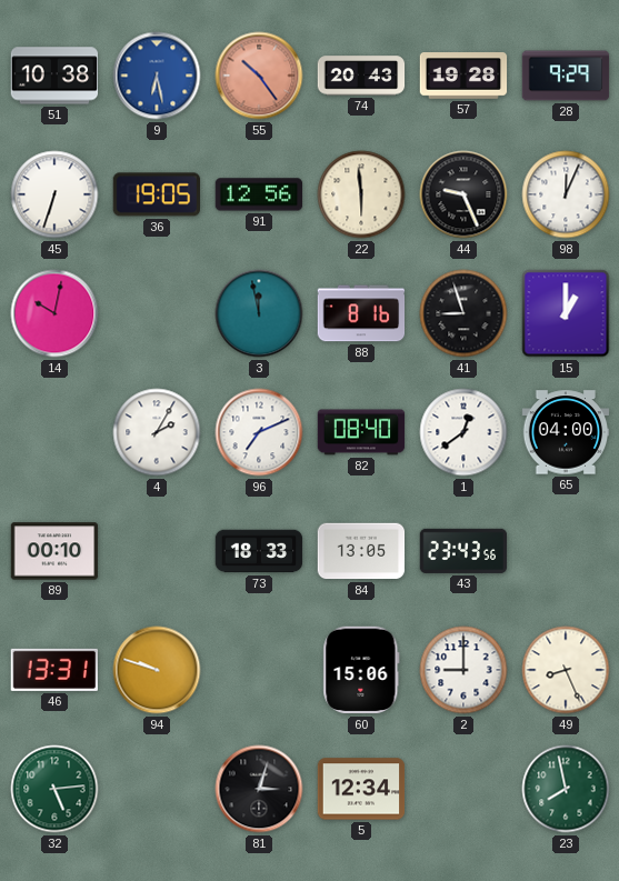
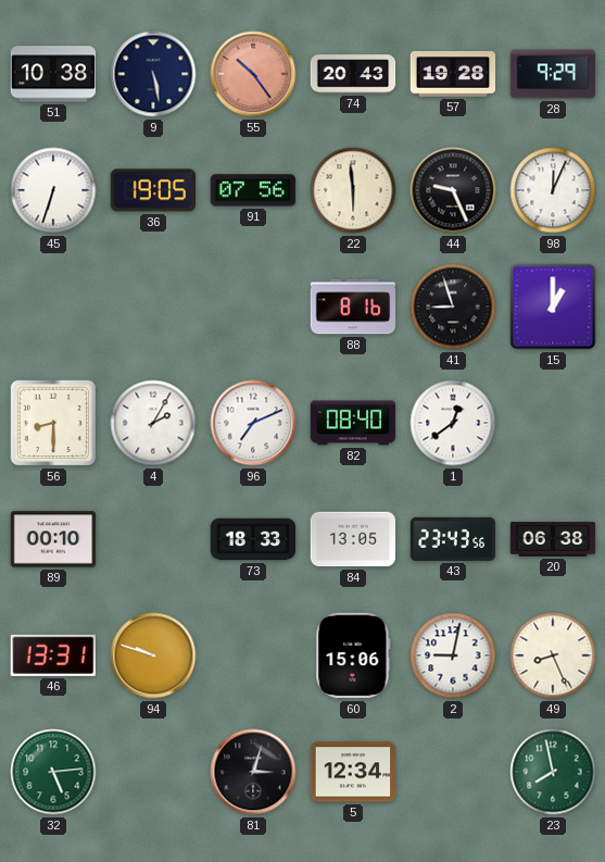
9: 6:28 -> 5:28 (153, 74)
9 dial: blue -> navy (153, 74)
91: 12:56 -> 07:56 (253, 190)
14: 10:02 -> none (54, 313)
3: 11:58 -> none (259, 313)
56: none -> 8:30 (53, 423)
65: 04:00 -> none (566, 432)
20: none -> 06:38 (553, 539)
2: 9:00 -> 9:02 (453, 655)
